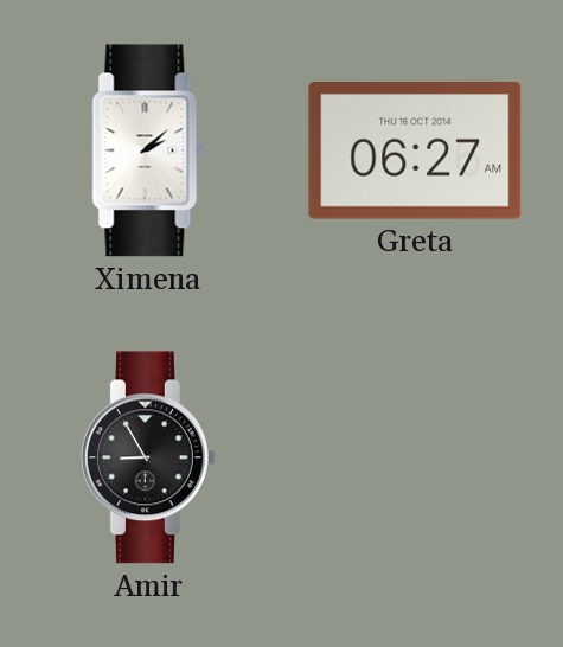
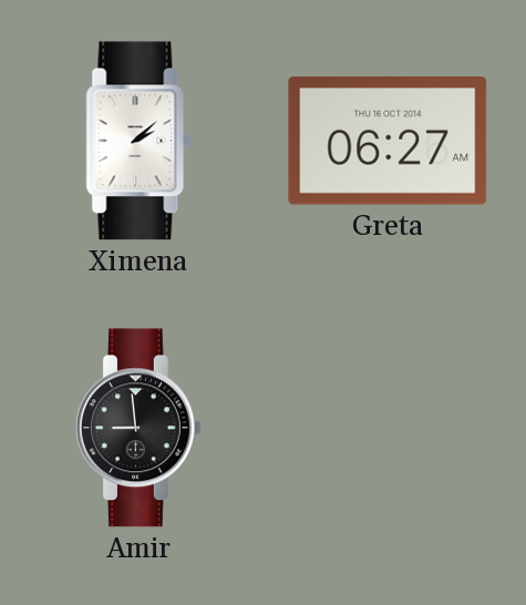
Amir: 8:55 -> 8:59 (138, 428)
